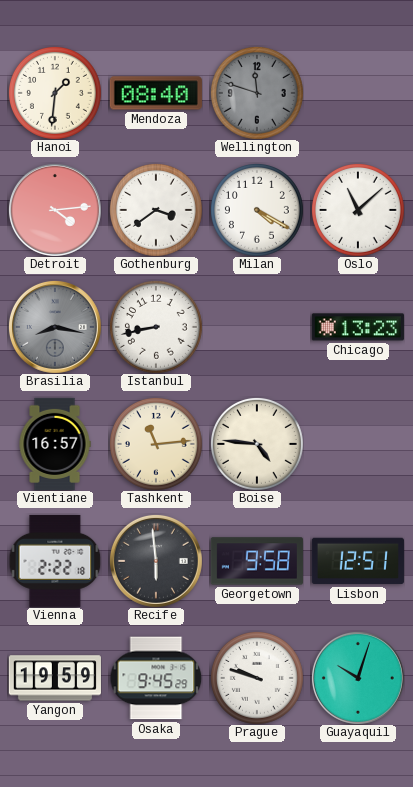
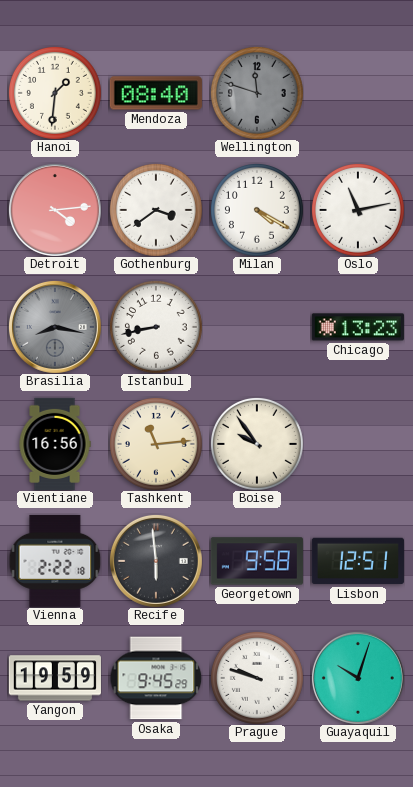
Oslo: 11:08 -> 11:13 (358, 210)
Vientiane: 16:57 -> 16:56 (55, 443)
Boise: 4:46 -> 9:54 (257, 444)
